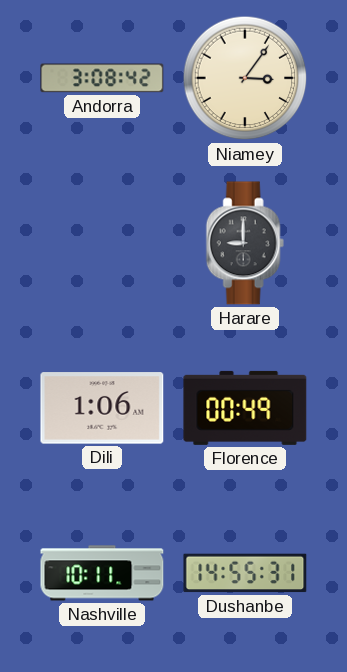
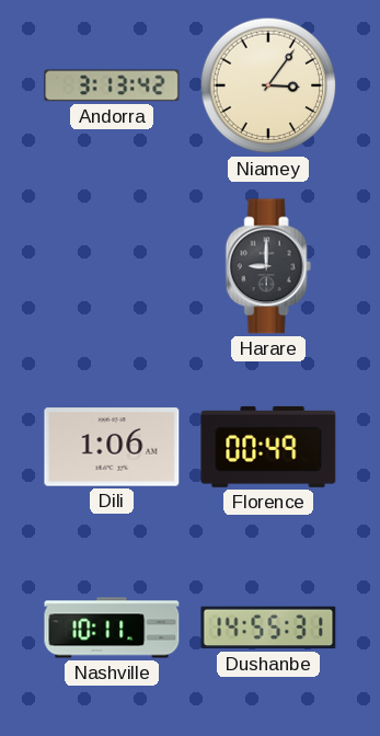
Andorra: 3:08 -> 3:13 (112, 85)
